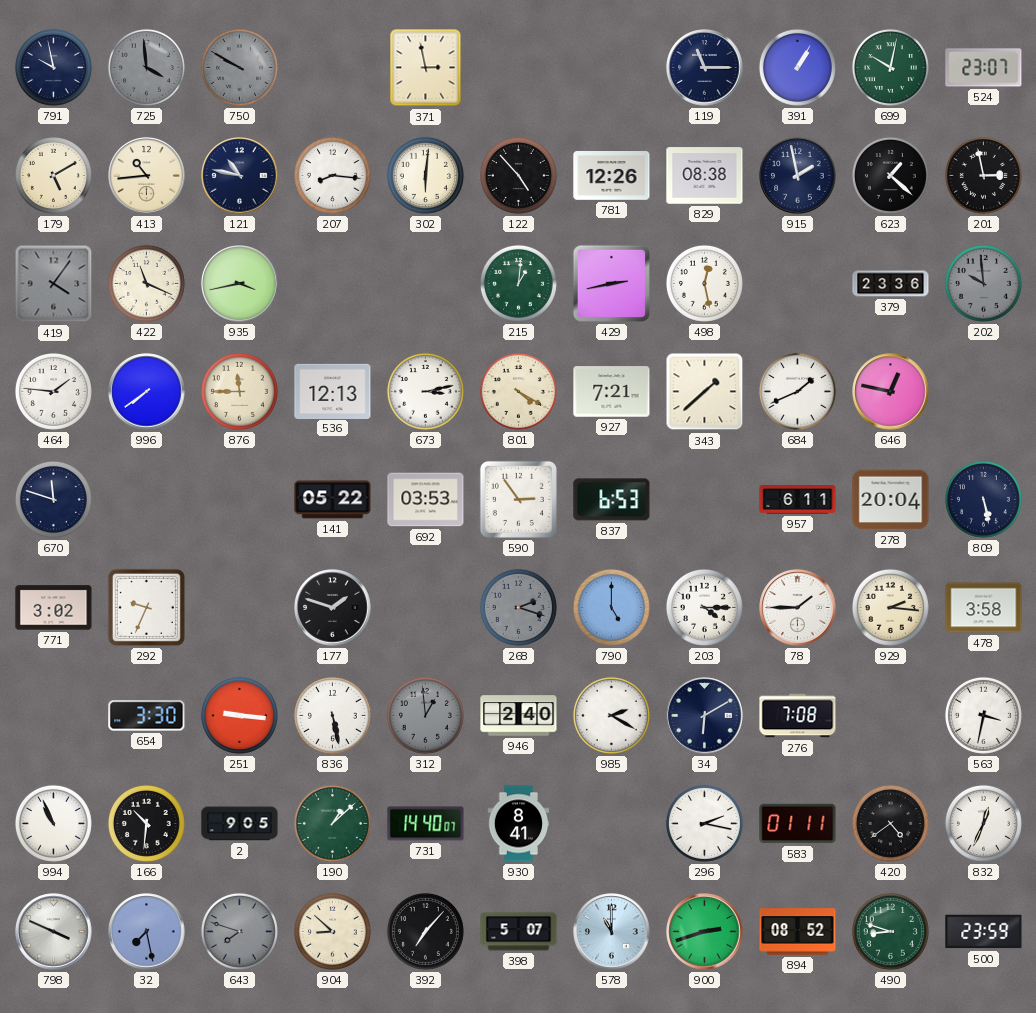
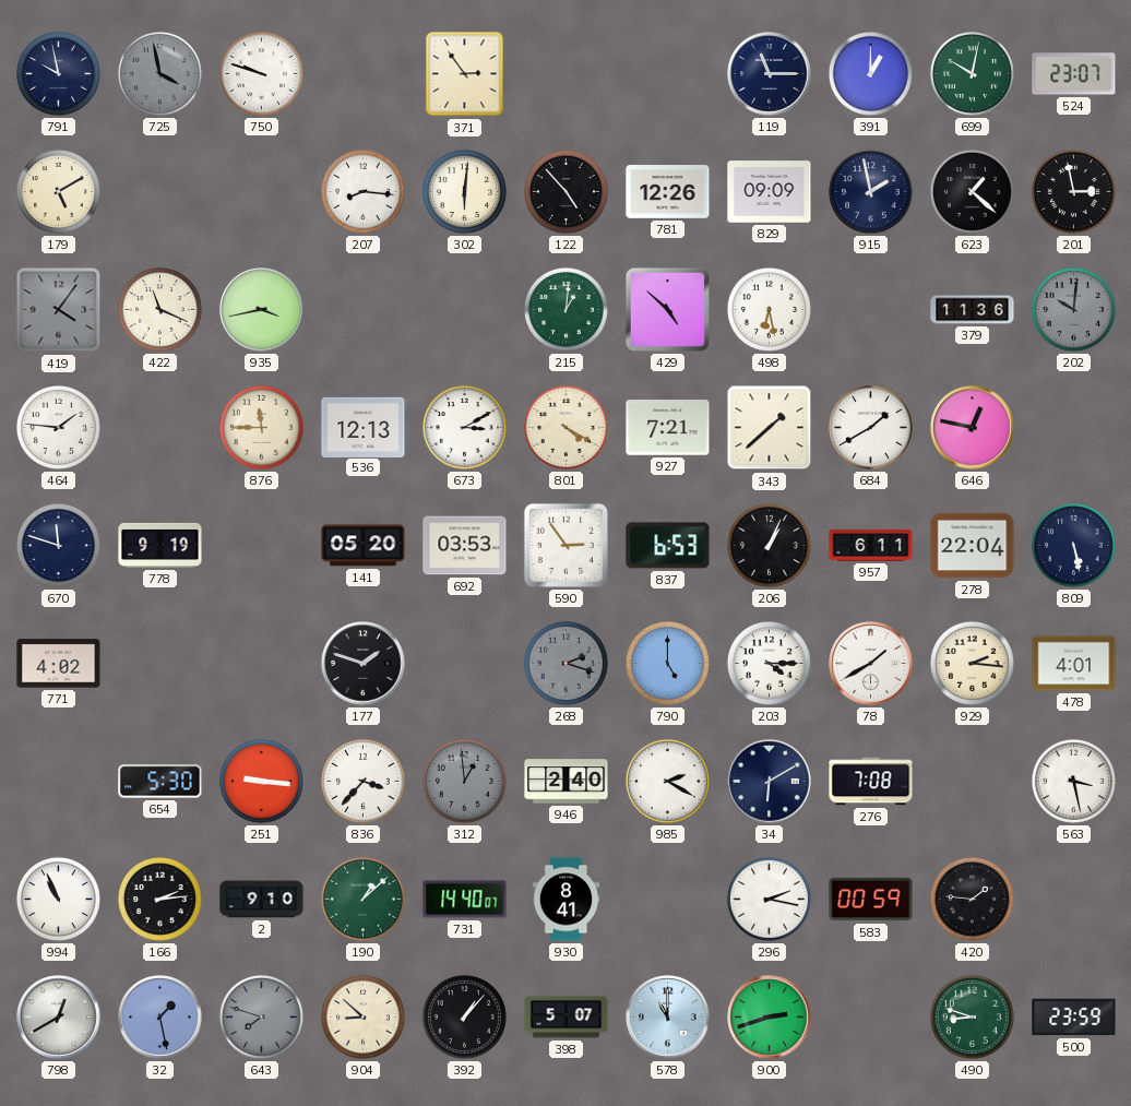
725: 3:59 -> 3:58 (159, 73)
750: 9:50 -> 9:48 (261, 73)
750 dial: grey -> white (261, 73)
371: 2:58 -> 2:54 (465, 74)
391: 1:05 -> 1:00 (870, 73)
413: 10:44 -> none (147, 176)
121: 10:47 -> none (240, 176)
829: 08:38 -> 09:09 (770, 192)
429: 2:43 -> 4:52 (667, 309)
498: 12:28 -> 6:28 (769, 309)
379: 23:36 -> 11:36 (973, 310)
202: 9:59 -> 10:01 (1073, 309)
996: 7:39 -> none (147, 392)
673: 3:13 -> 3:10 (464, 427)
684: 1:41 -> 1:40 (870, 427)
778: none -> 9:19 (160, 545)
141: 05:22 -> 05:20 (364, 546)
206: none -> 1:04 (769, 545)
278: 20:04 -> 22:04 (973, 546)
771: 3:02 -> 4:02 (59, 664)
292: 9:34 -> none (146, 607)
78: 1:45 -> 1:40 (871, 664)
478: 3:58 -> 4:01 (1074, 664)
654: 3:30 -> 5:30 (160, 782)
836: 5:28 -> 3:37 (362, 781)
563: 3:32 -> 3:28 (1073, 781)
166: 10:31 -> 2:14 (159, 899)
2: 9:05 -> 9:10 (262, 900)
583: 01:11 -> 00:59 (871, 900)
420: 4:39 -> 1:46 (972, 899)
832: 12:34 -> none (983, 823)
798: 3:49 -> 12:40 (59, 1018)
32: 7:28 -> 1:28 (160, 1018)
392: 7:07 -> 1:07 (464, 1016)
894: 08:52 -> none (798, 932)
